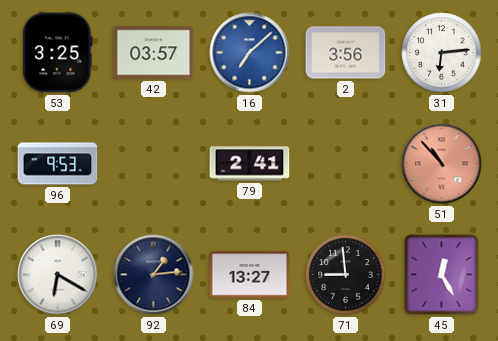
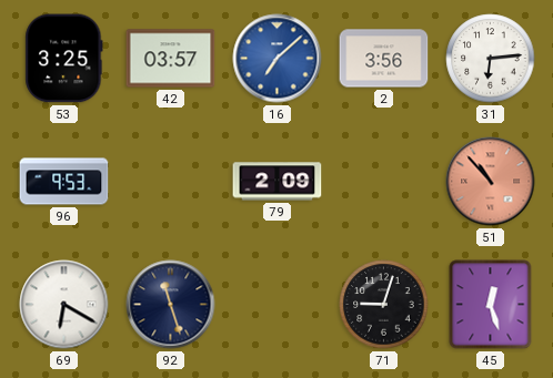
79: 2:41 -> 2:09 (278, 182)
92: 1:14 -> 11:27 (171, 305)
84: 13:27 -> none (250, 275)
71: 8:59 -> 9:03 (384, 305)
45: 12:25 -> 12:27 (491, 305)
